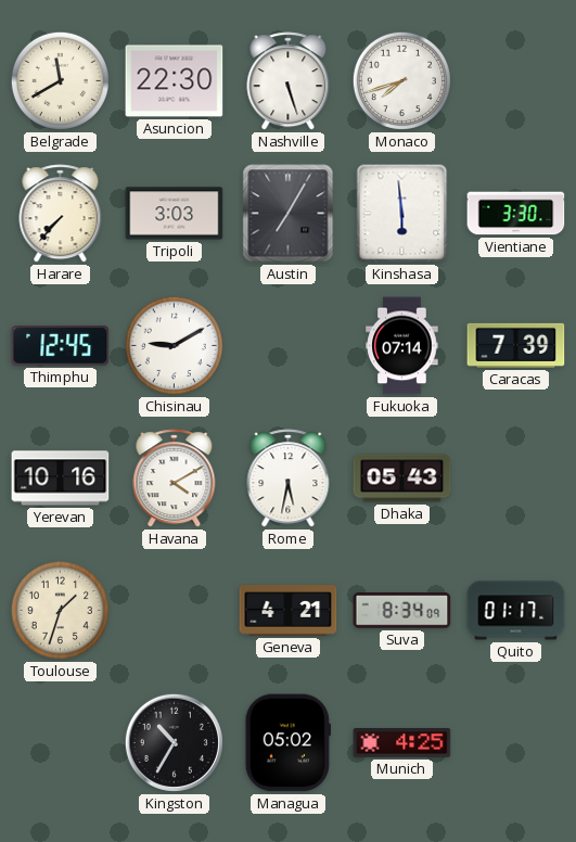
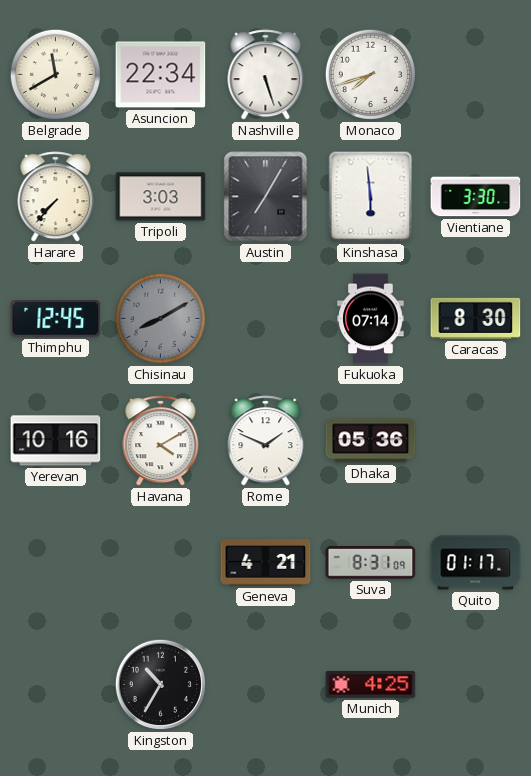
Asuncion: 22:30 -> 22:34 (161, 75)
Chisinau: 9:10 -> 8:10 (160, 318)
Chisinau dial: white -> grey (160, 318)
Caracas: 7:39 -> 8:30 (476, 318)
Rome: 5:32 -> 1:49 (266, 441)
Dhaka: 05:43 -> 05:36 (371, 441)
Toulouse: 1:33 -> none (60, 610)
Suva: 8:34 -> 8:31 (371, 563)
Managua: 05:02 -> none (287, 743)
